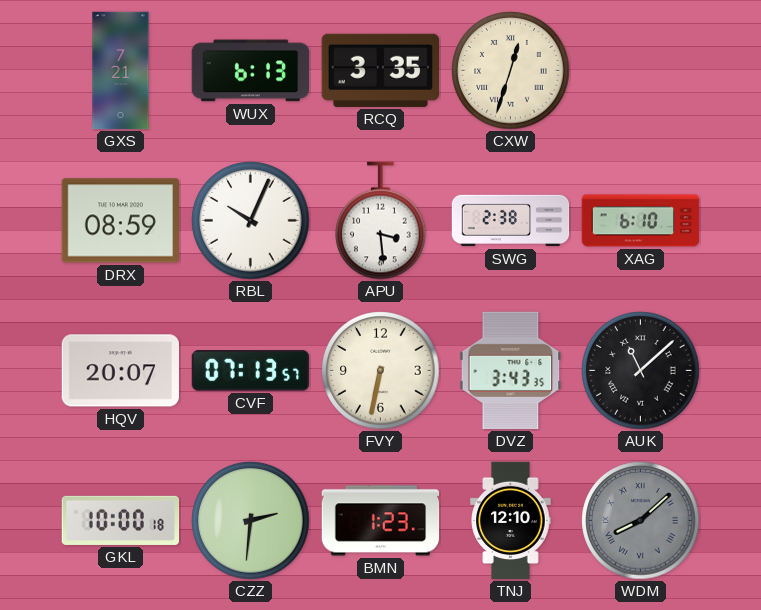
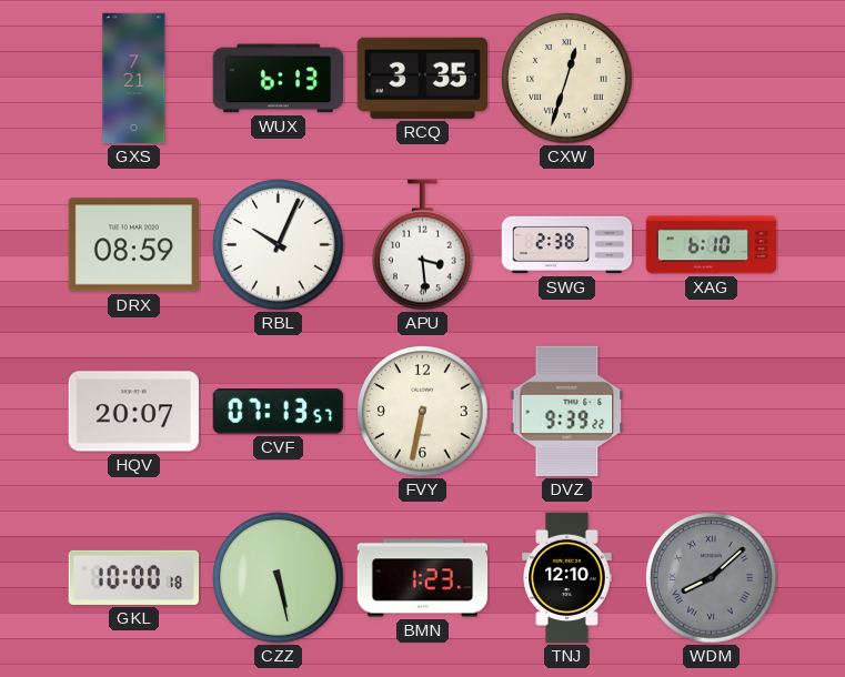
DVZ: 3:43 -> 9:39 (567, 412)
AUK: 11:08 -> none (641, 371)
CZZ: 2:31 -> 5:28 (279, 578)
